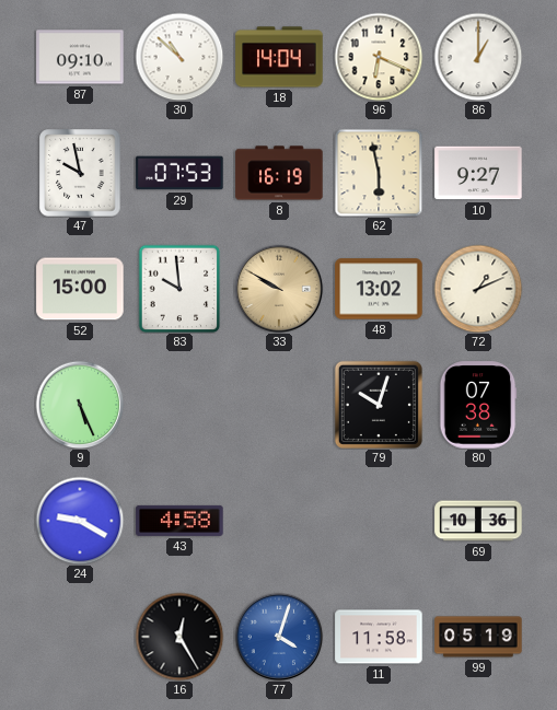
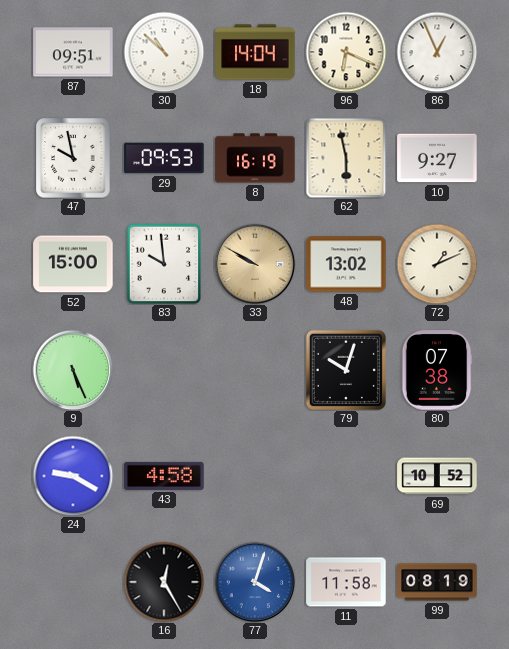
87: 09:10 -> 09:51 (73, 52)
86: 1:00 -> 12:56 (437, 52)
29: 07:53 -> 09:53 (164, 158)
69: 10:36 -> 10:52 (437, 476)
99: 05:19 -> 08:19 (437, 582)
